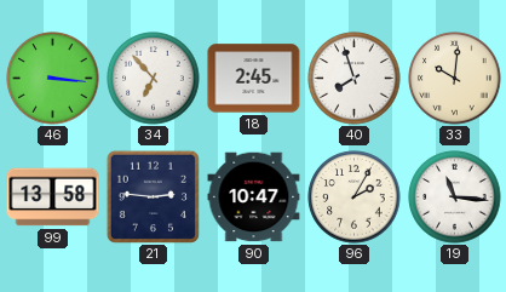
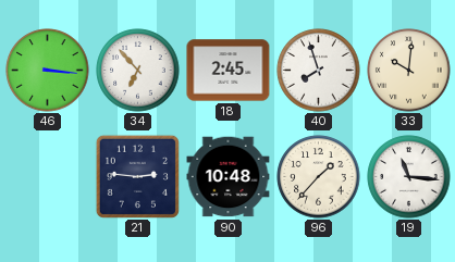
99: 13:58 -> none (53, 197)
90: 10:47 -> 10:48 (229, 177)
96: 2:05 -> 1:37 (319, 177)
